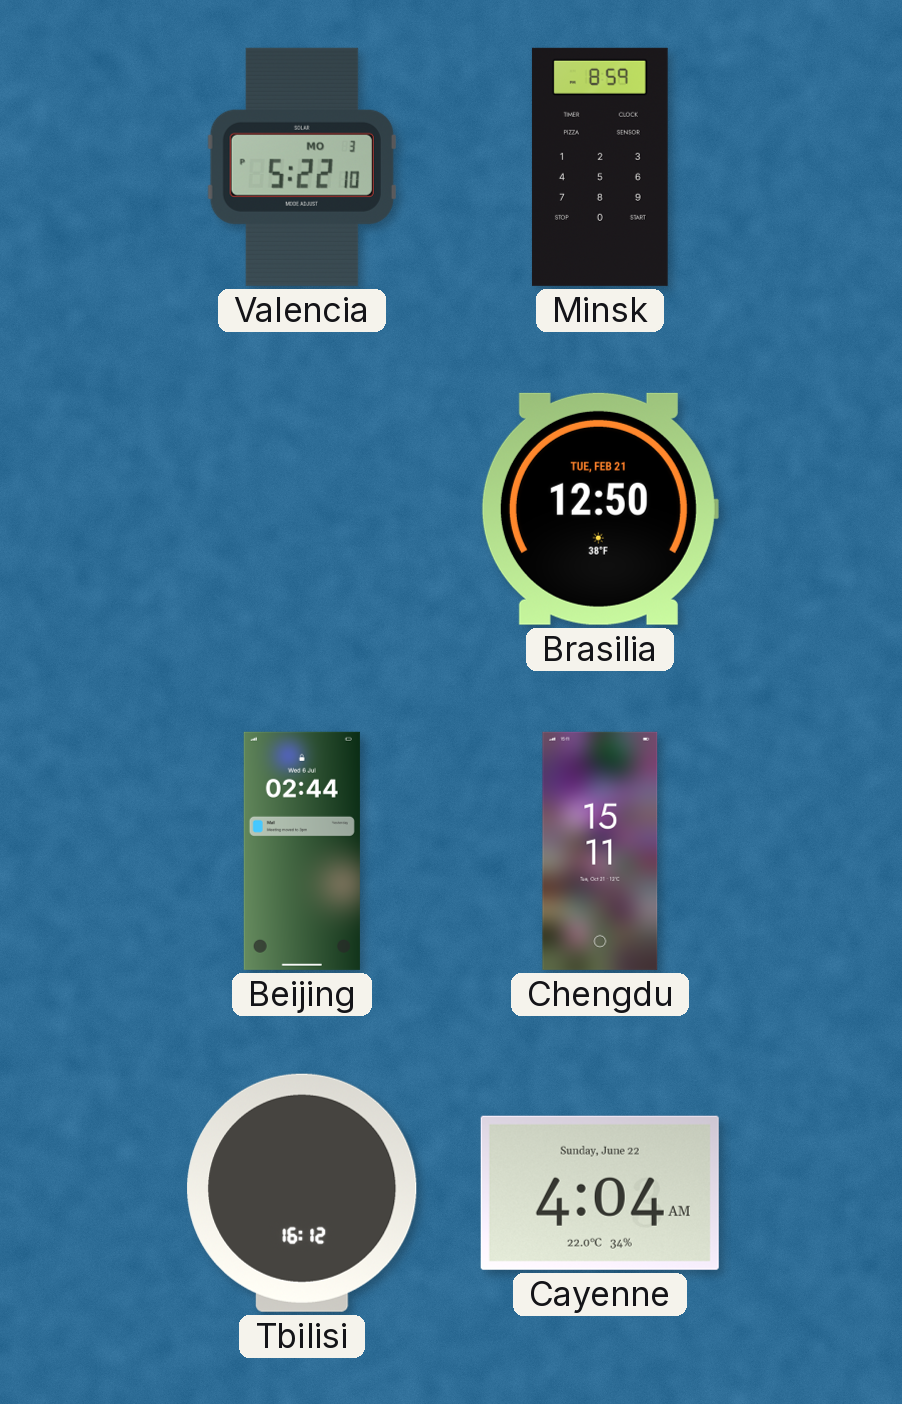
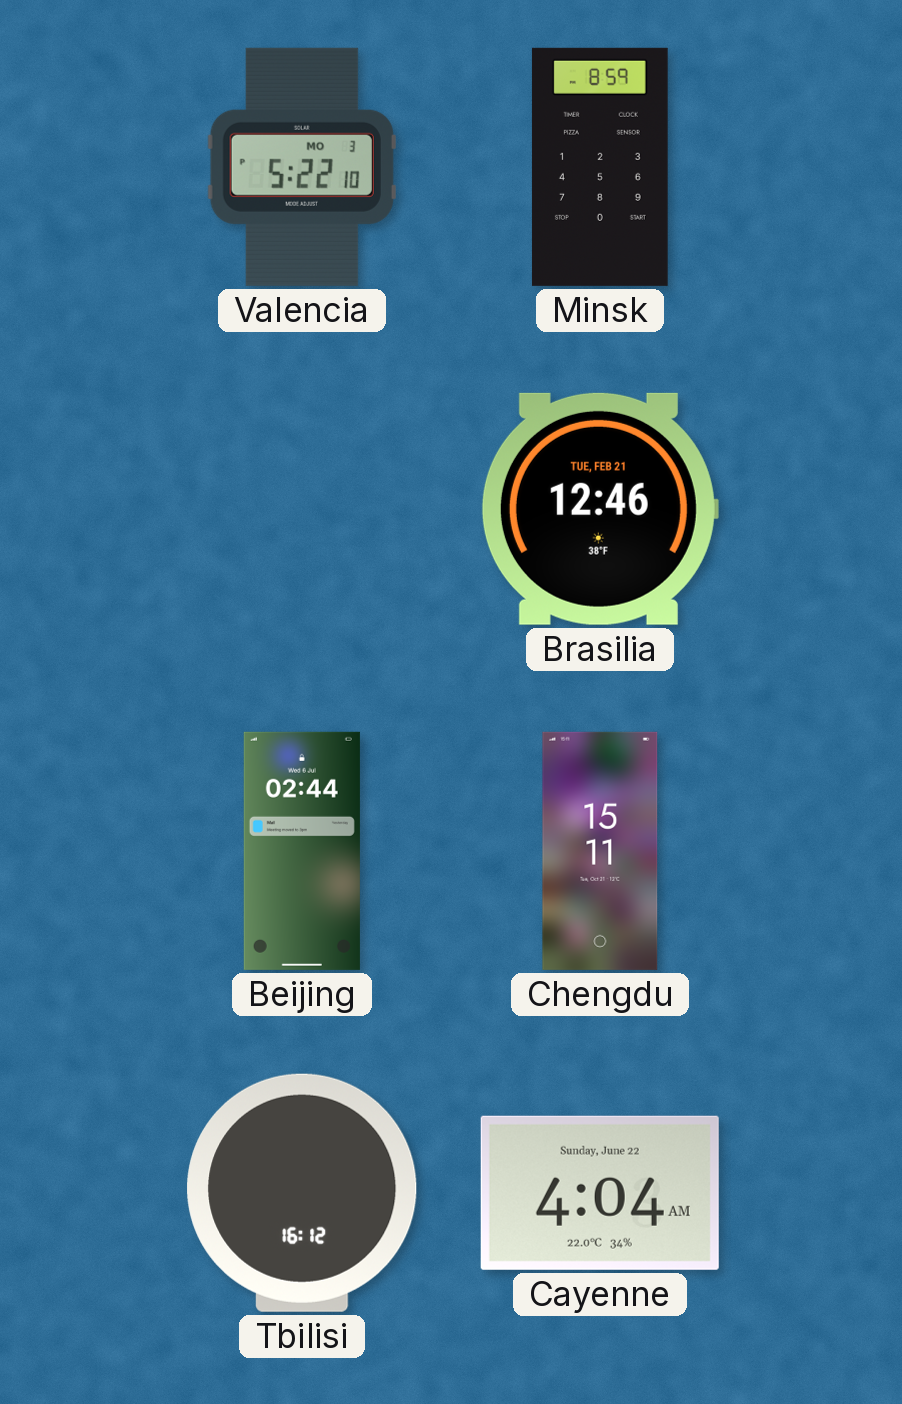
Brasilia: 12:50 -> 12:46 (599, 509)
